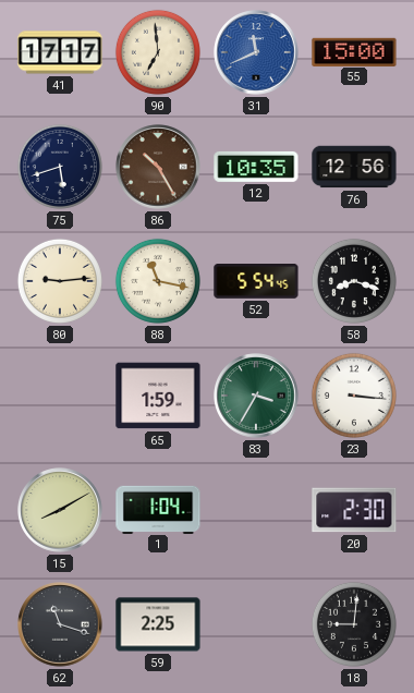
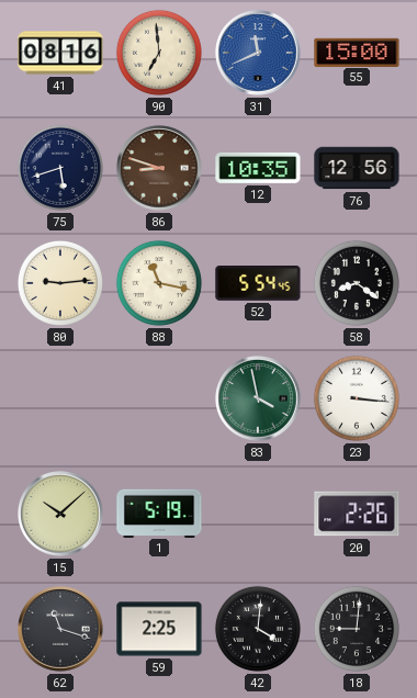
41: 17:17 -> 08:16 (60, 53)
86: 10:25 -> 8:48 (159, 168)
58: 8:18 -> 8:21 (357, 283)
65: 1:59 -> none (158, 396)
83: 3:35 -> 3:58 (258, 398)
15: 8:10 -> 10:08 (60, 514)
1: 1:04 -> 5:19 (159, 513)
20: 2:30 -> 2:26 (357, 514)
42: none -> 4:01 (258, 629)
